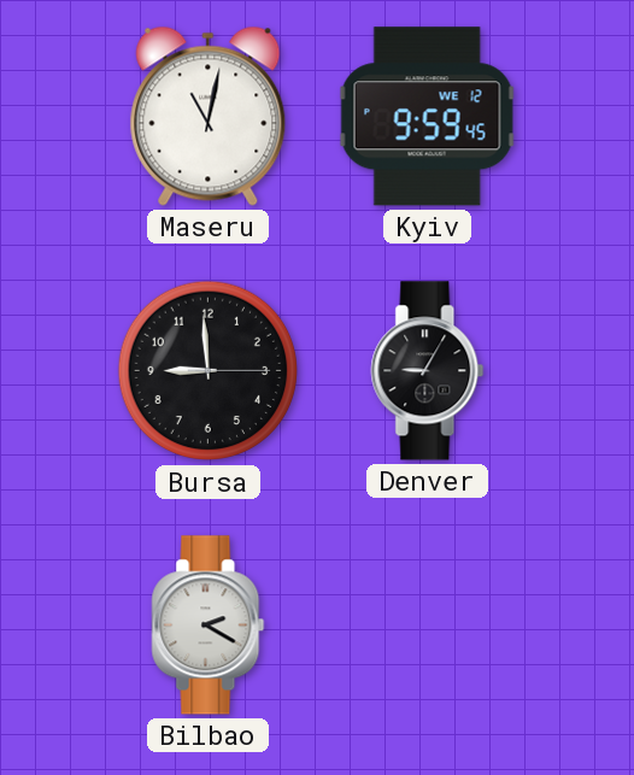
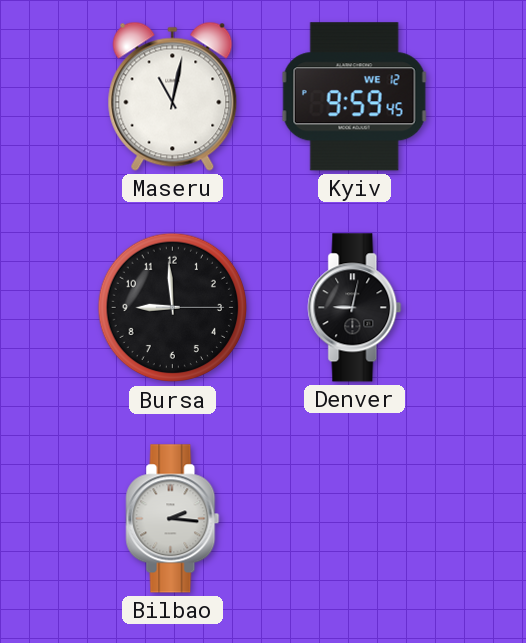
Denver: 9:05 -> 9:02 (355, 308)
Bilbao: 2:20 -> 2:16 (173, 519)
